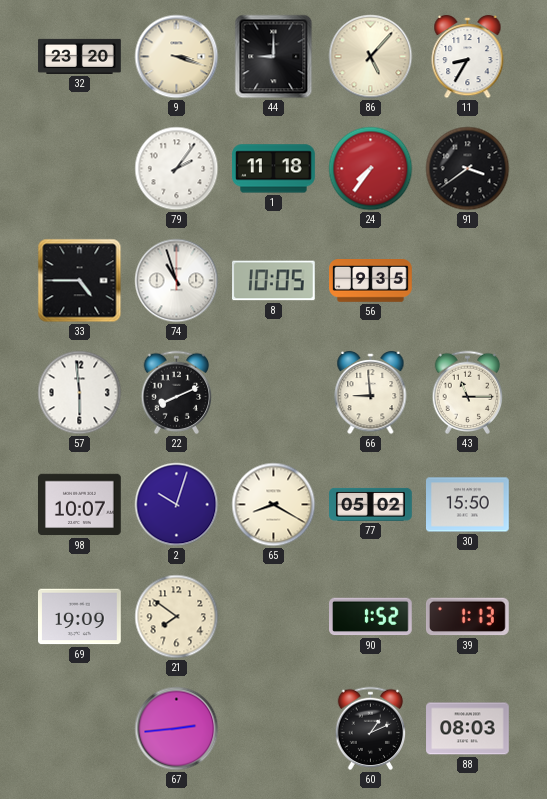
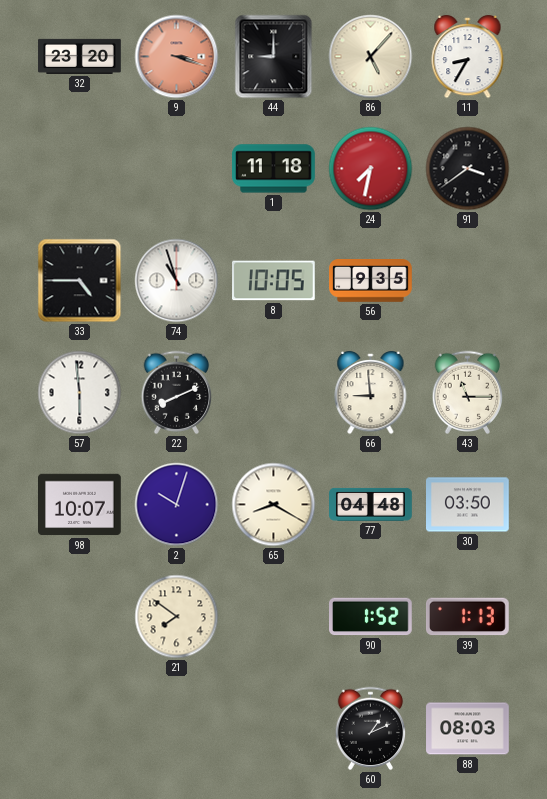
9 dial: cream -> salmon (177, 57)
79: 2:06 -> none (177, 169)
24: 7:36 -> 7:32 (371, 169)
77: 05:02 -> 04:48 (371, 504)
30: 15:50 -> 03:50 (468, 505)
69: 19:09 -> none (80, 617)
67: 2:44 -> none (177, 729)
